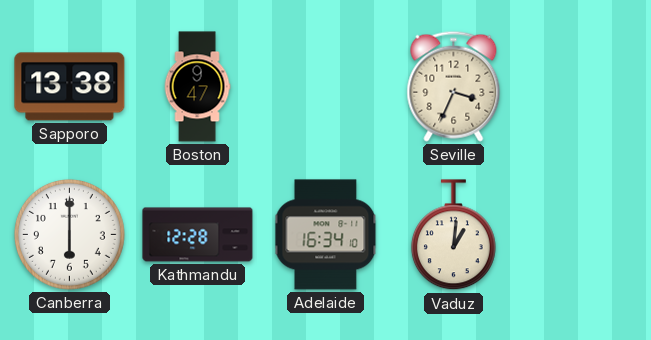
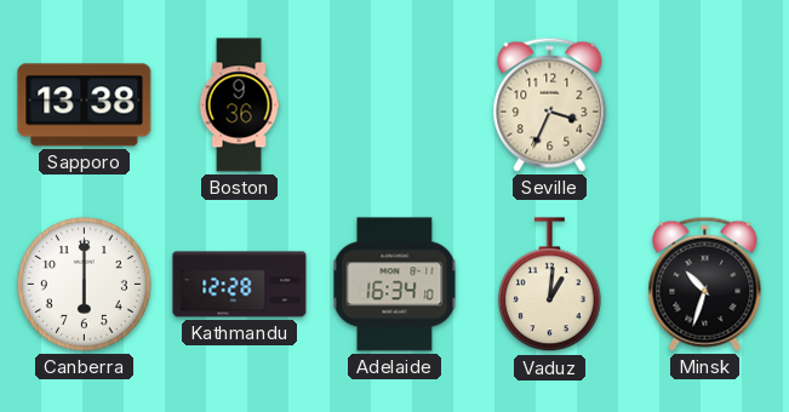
Boston: 9:47 -> 9:36 (239, 105)
Minsk: none -> 10:33 (705, 284)
